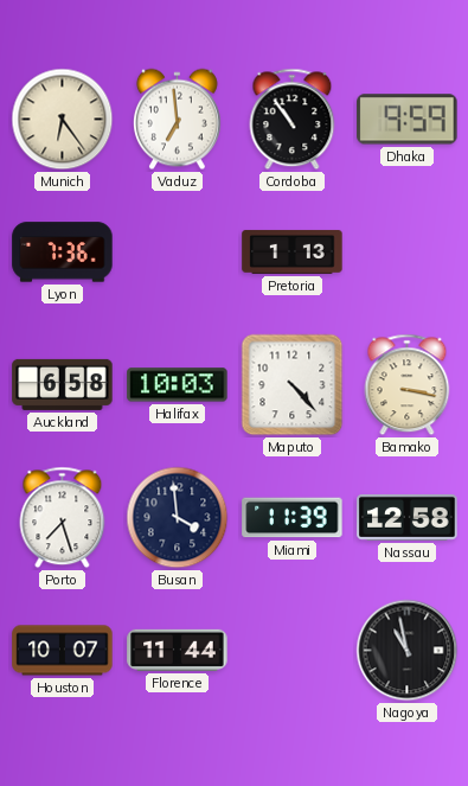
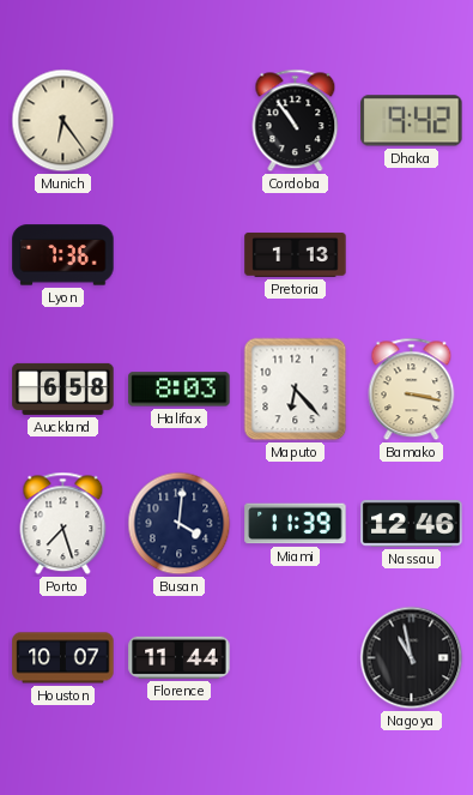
Vaduz: 6:59 -> none (178, 120)
Dhaka: 9:59 -> 9:42 (412, 121)
Halifax: 10:03 -> 8:03 (180, 390)
Maputo: 4:23 -> 6:23 (296, 390)
Busan: 3:59 -> 4:01 (180, 524)
Nassau: 12:58 -> 12:46 (412, 523)
